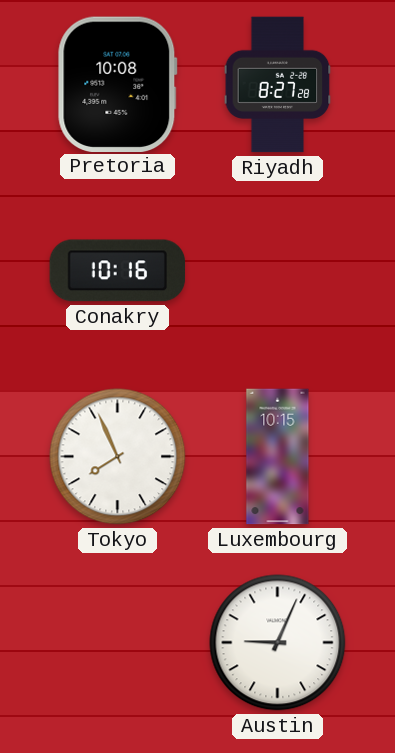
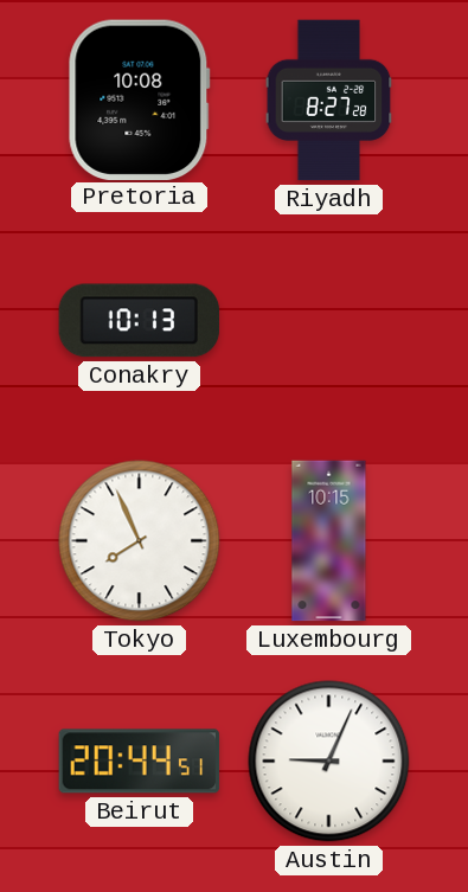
Conakry: 10:16 -> 10:13 (140, 321)
Beirut: none -> 20:44 (140, 762)
